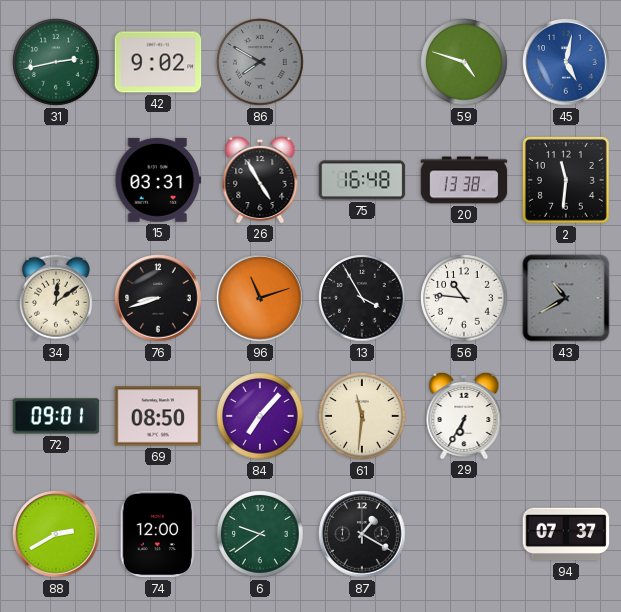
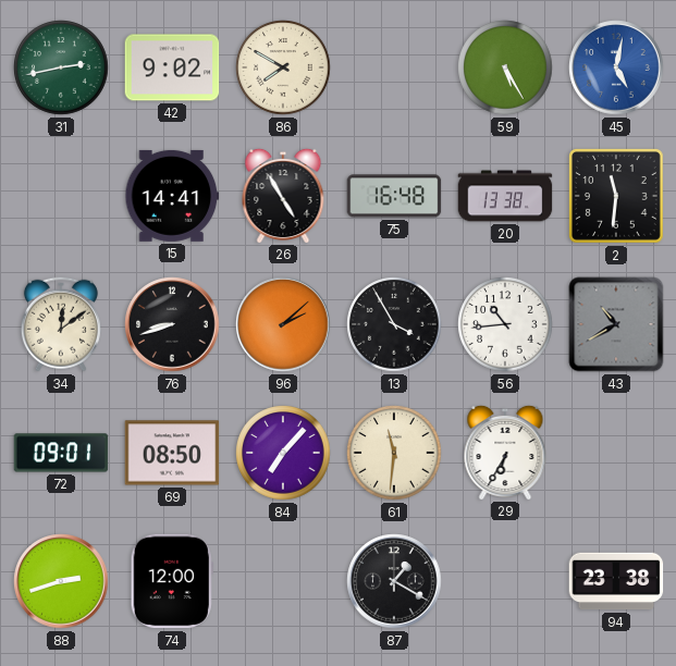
86 dial: grey -> cream (283, 67)
59: 4:48 -> 5:25 (505, 67)
15: 03:31 -> 14:41 (172, 196)
96: 11:12 -> 2:08 (283, 324)
56: 10:46 -> 10:44 (505, 324)
88: 2:40 -> 2:42 (61, 581)
6: 9:39 -> none (260, 534)
94: 07:37 -> 23:38 (616, 581)
